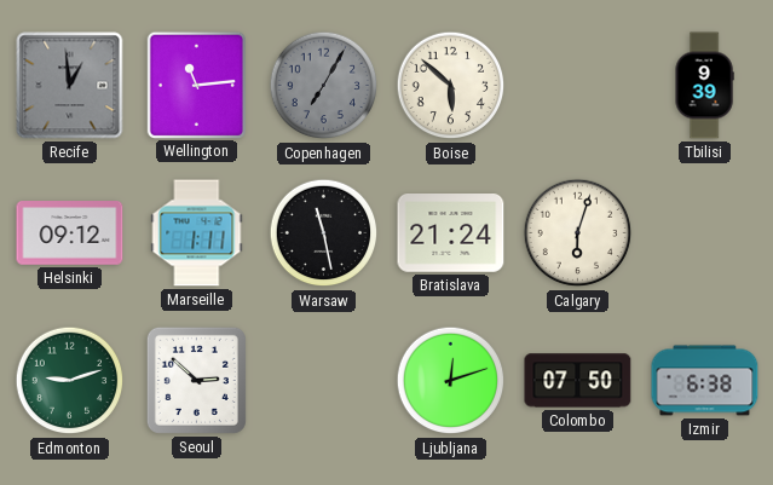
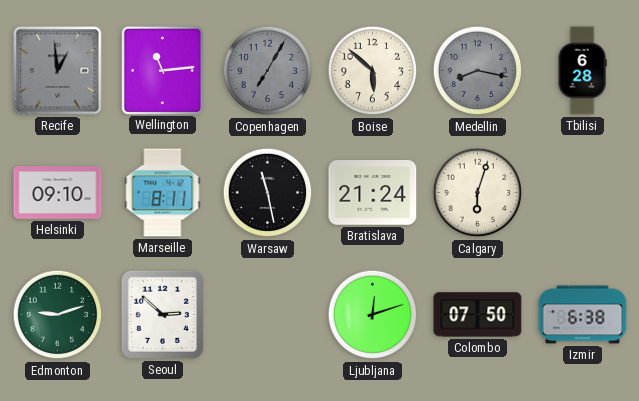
Medellin: none -> 8:17 (478, 71)
Tbilisi: 9:39 -> 6:28 (582, 71)
Helsinki: 09:12 -> 09:10 (58, 193)
Marseille: 1:11 -> 8:11 (163, 193)
